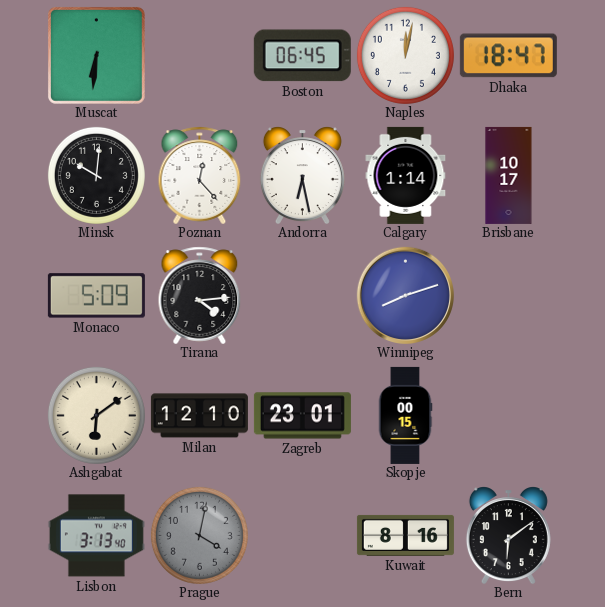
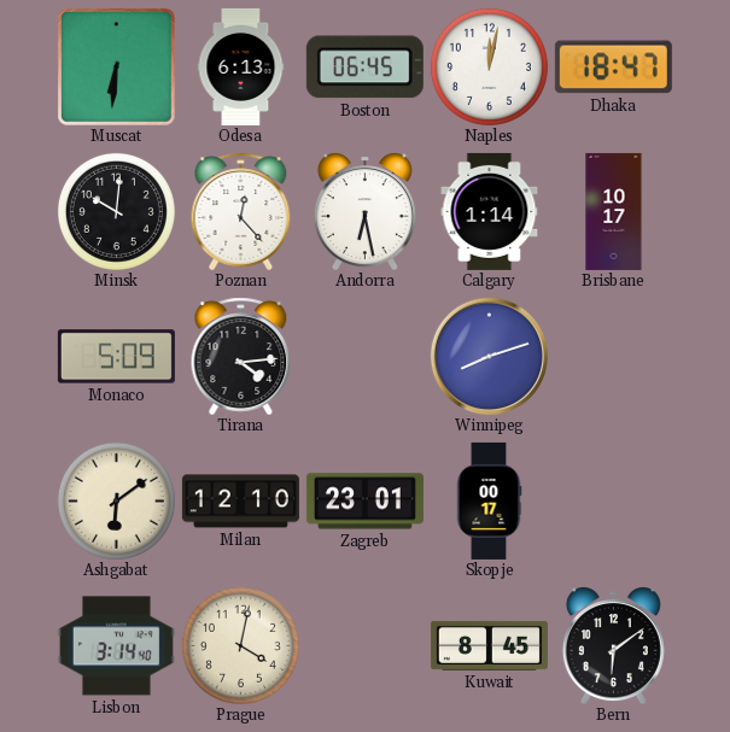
Odesa: none -> 6:13 (241, 66)
Skopje: 00:15 -> 00:17 (489, 500)
Lisbon: 3:13 -> 3:14 (116, 646)
Prague dial: grey -> cream (240, 645)
Kuwait: 8:16 -> 8:45 (489, 645)
